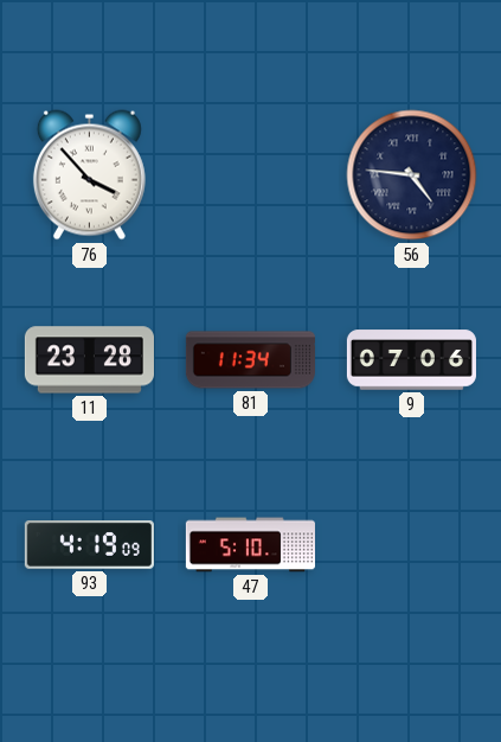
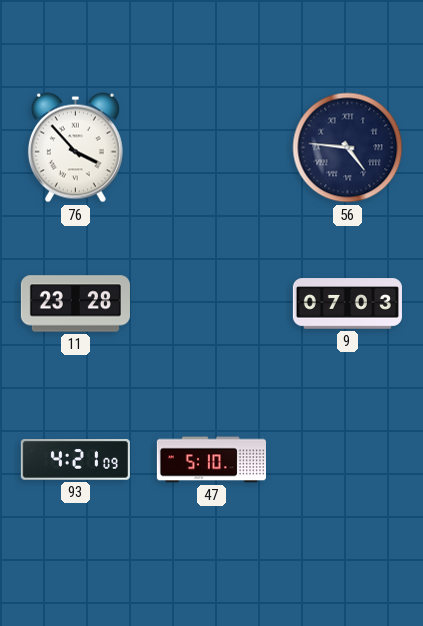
81: 11:34 -> none (250, 360)
9: 07:06 -> 07:03 (347, 304)
93: 4:19 -> 4:21 (75, 460)
